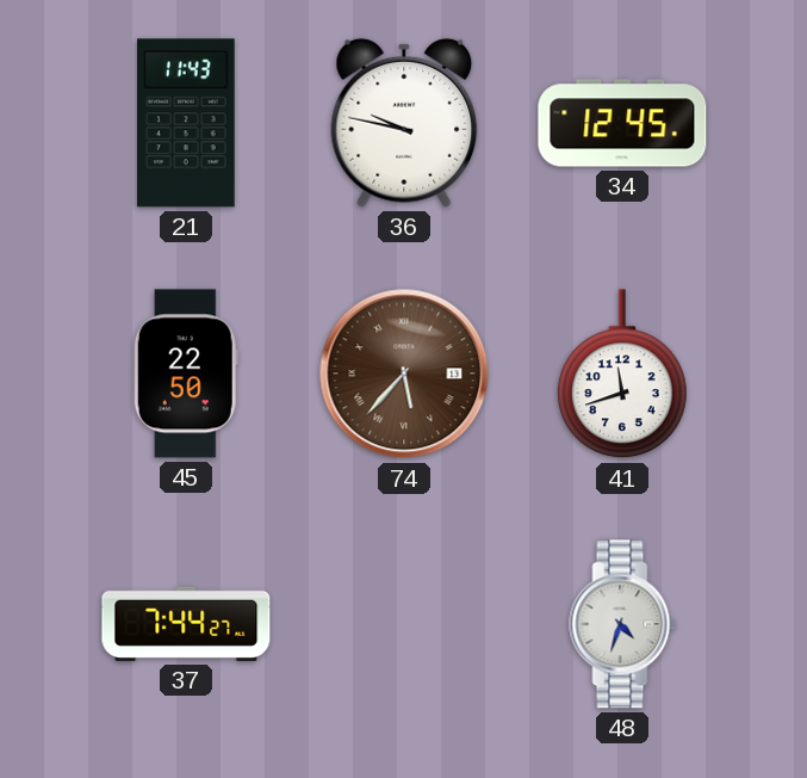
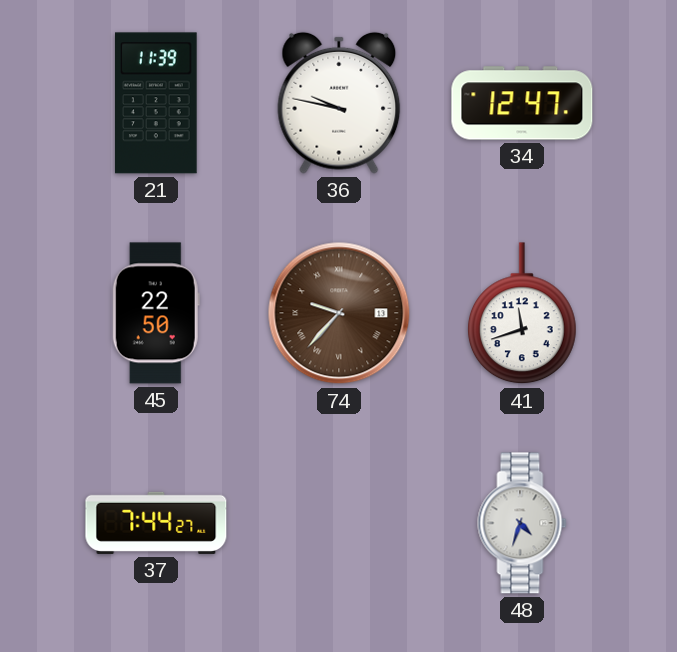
21: 11:43 -> 11:39 (157, 103)
34: 12:45 -> 12:47 (522, 103)
74: 5:37 -> 9:37 (339, 313)
